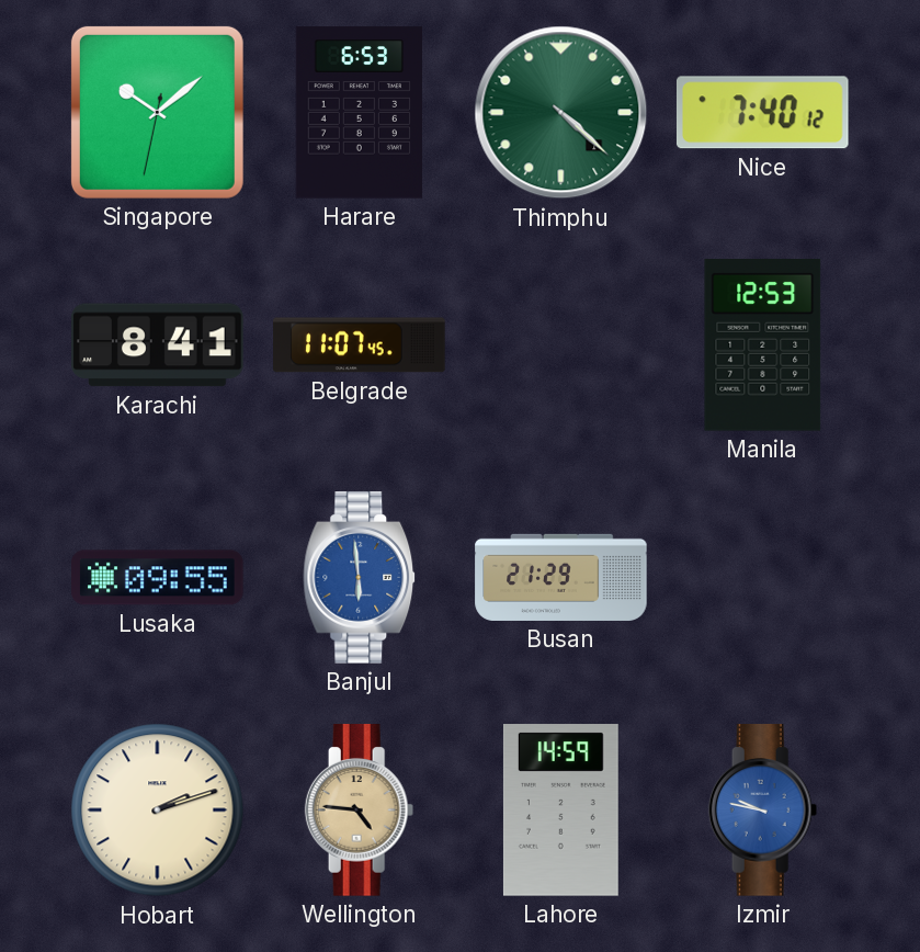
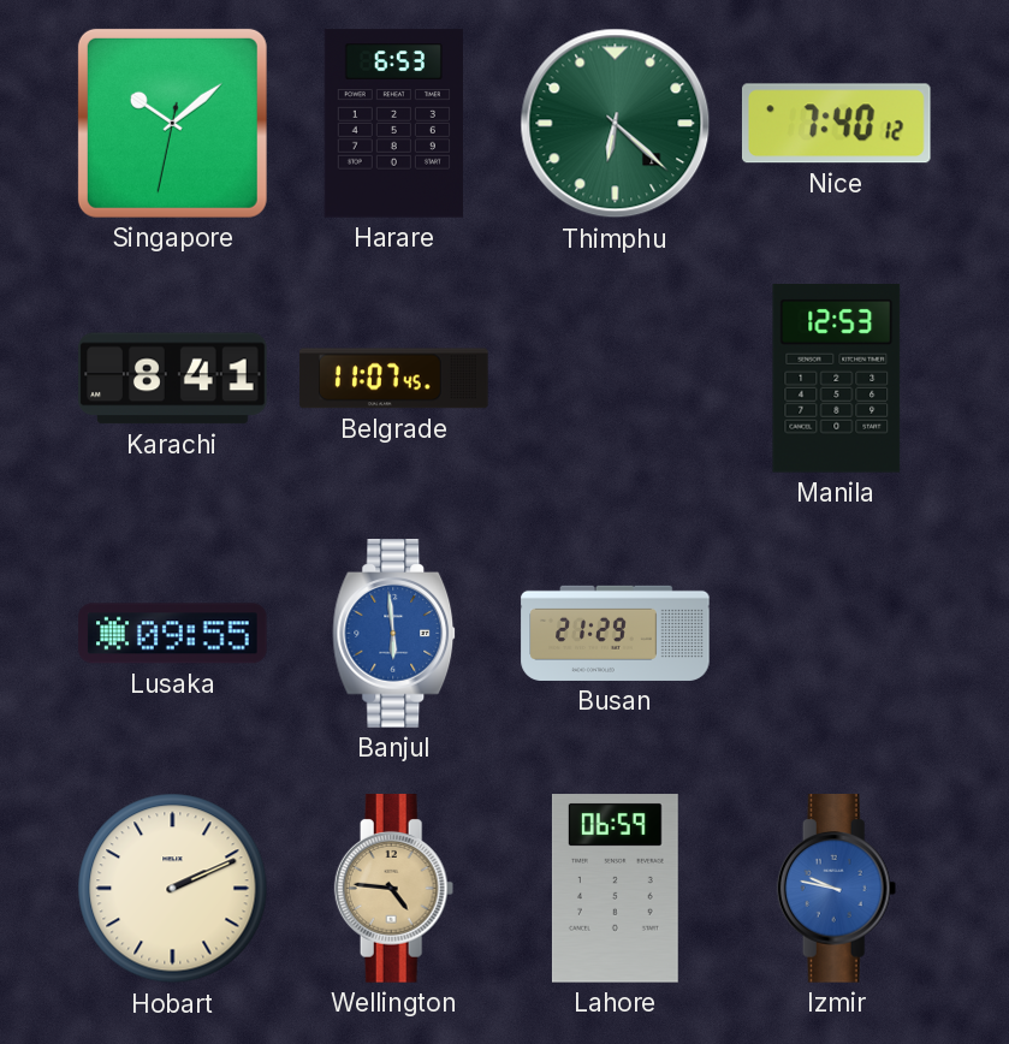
Thimphu: 4:22 -> 6:22 (616, 124)
Hobart: 2:12 -> 2:11 (173, 889)
Lahore: 14:59 -> 06:59 (615, 889)
